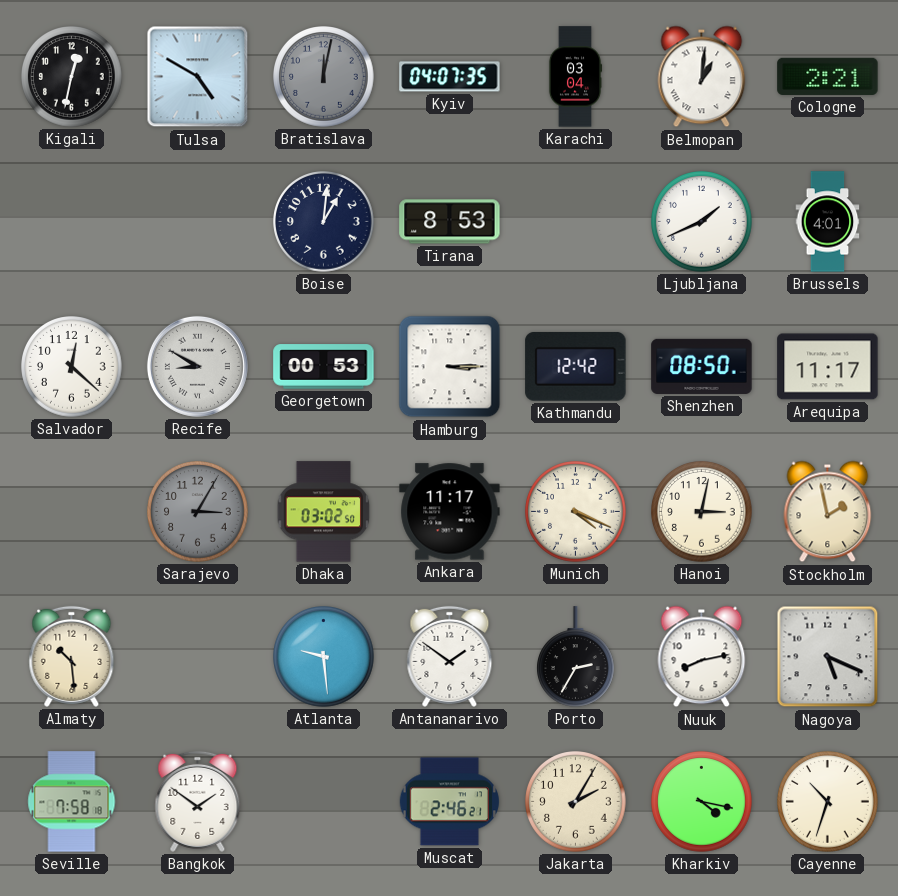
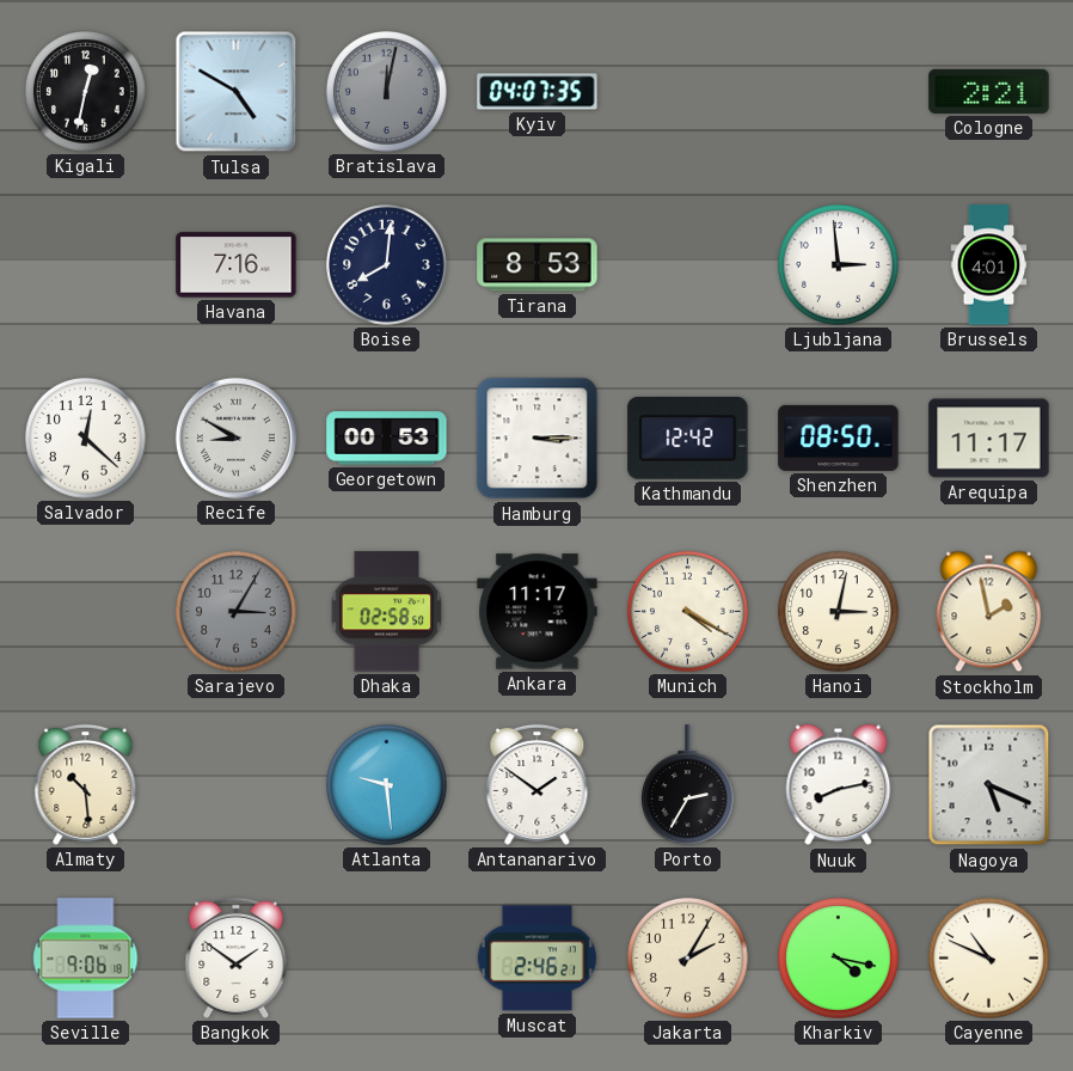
Karachi: 03:04 -> none (575, 77)
Belmopan: 1:01 -> none (702, 77)
Havana: none -> 7:16 (237, 265)
Boise: 1:01 -> 8:01 (387, 265)
Ljubljana: 1:41 -> 2:59 (839, 265)
Dhaka: 03:02 -> 02:58 (387, 612)
Munich: 4:19 -> 4:20 (688, 612)
Seville: 7:58 -> 9:06 (86, 959)
Cayenne: 10:33 -> 10:49 (989, 959)
